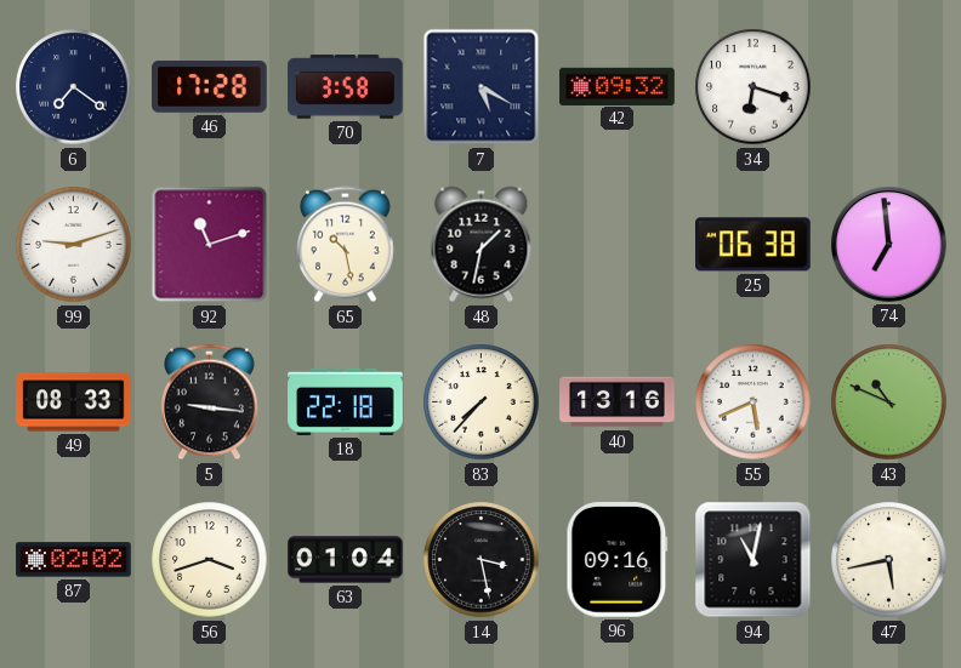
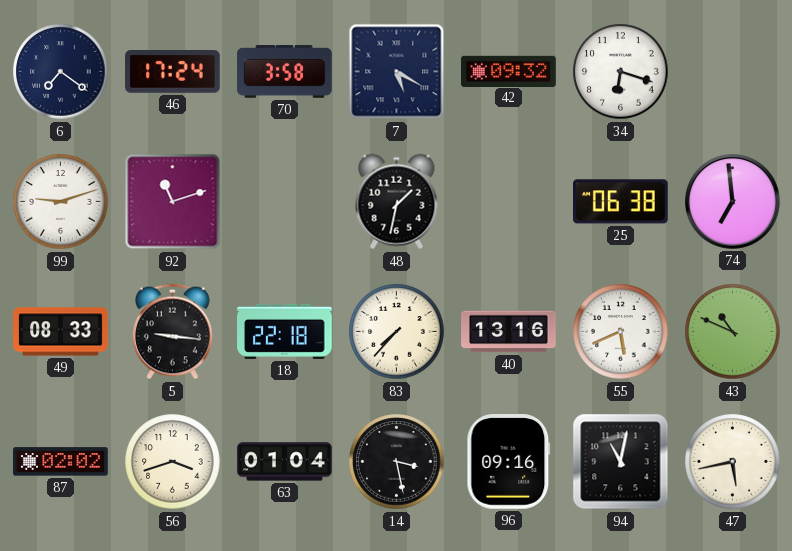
46: 17:28 -> 17:24 (173, 72)
65: 10:28 -> none (346, 245)
